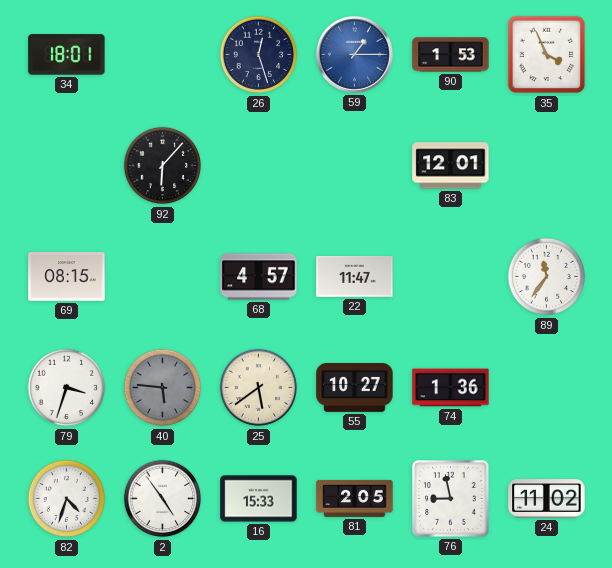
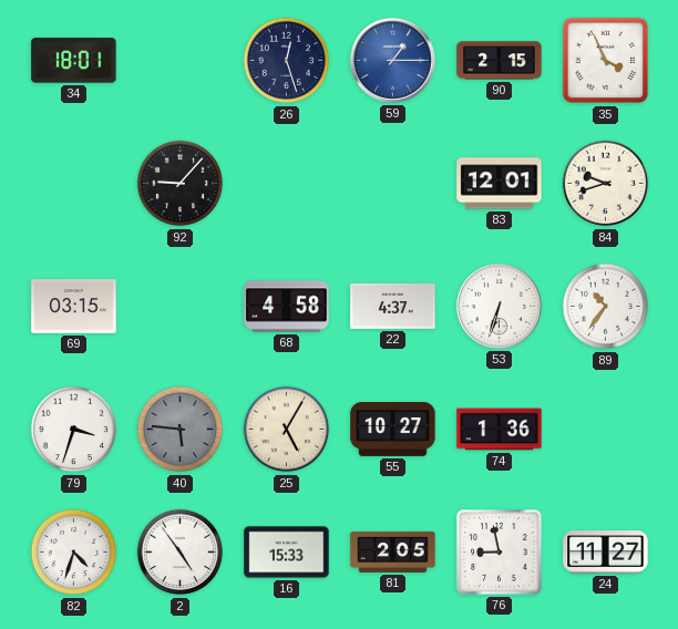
90: 1:53 -> 2:15 (500, 61)
92: 6:07 -> 9:07 (181, 184)
84: none -> 9:42 (606, 184)
69: 08:15 -> 03:15 (74, 307)
68: 4:57 -> 4:58 (287, 307)
22: 11:47 -> 4:37 (393, 307)
53: none -> 6:33 (499, 306)
89: 11:36 -> 10:36 (606, 307)
25: 5:39 -> 5:05 (287, 430)
24: 11:02 -> 11:27 (606, 553)
